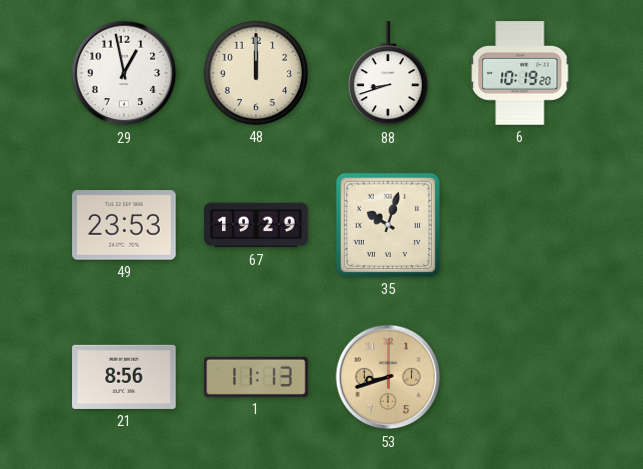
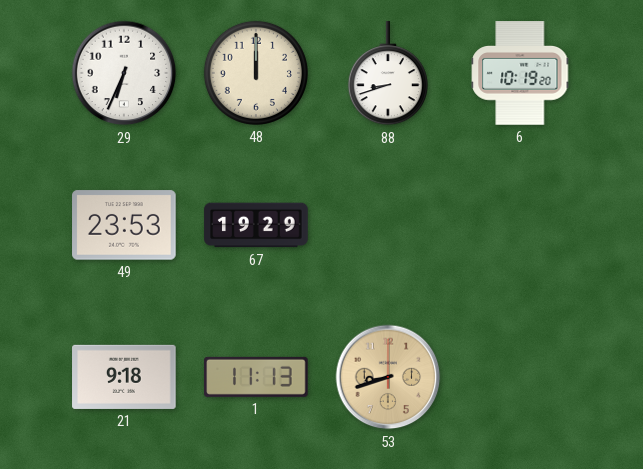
29: 12:58 -> 6:34 (124, 73)
35: 10:03 -> none (388, 225)
21: 8:56 -> 9:18 (124, 377)
